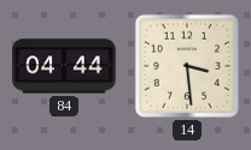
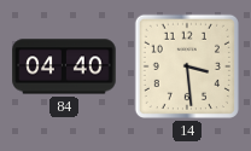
84: 04:44 -> 04:40 (64, 66)
